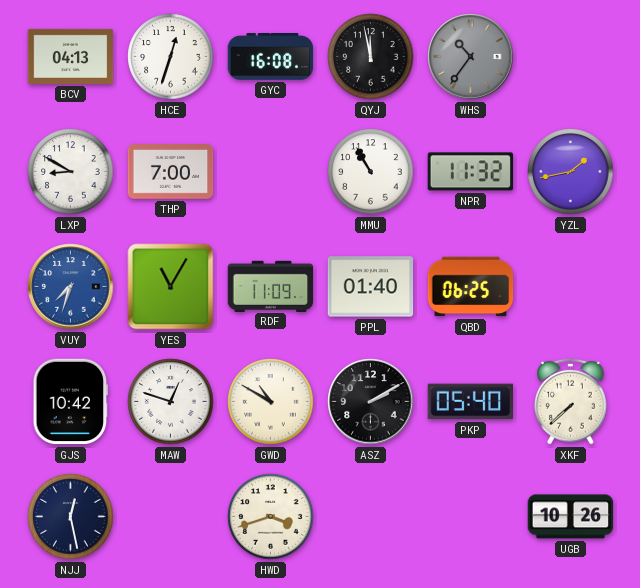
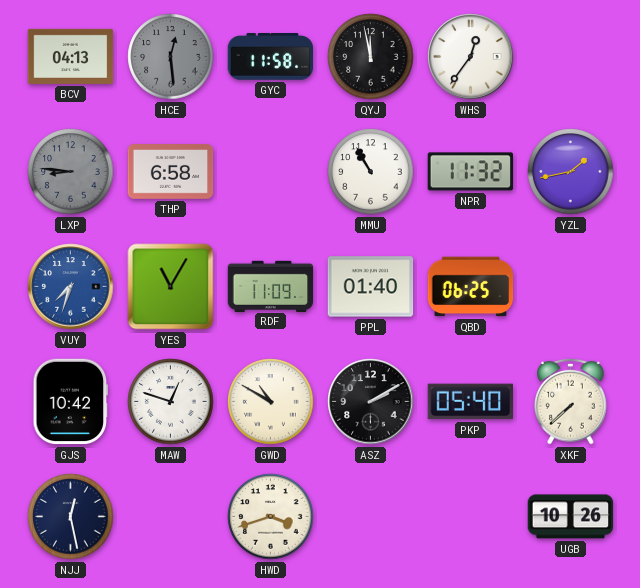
HCE: 12:33 -> 12:29 (171, 57)
HCE dial: white -> grey (171, 57)
GYC: 16:08 -> 11:58 (271, 57)
WHS: 10:36 -> 12:36 (471, 57)
WHS dial: grey -> white (471, 57)
LXP: 8:50 -> 8:46 (71, 172)
LXP dial: white -> grey (71, 172)
THP: 7:00 -> 6:58 (171, 172)
